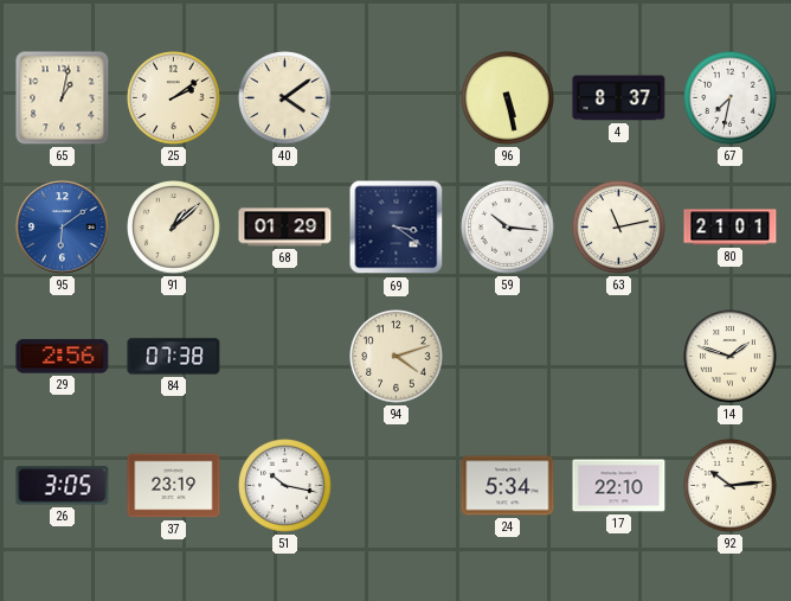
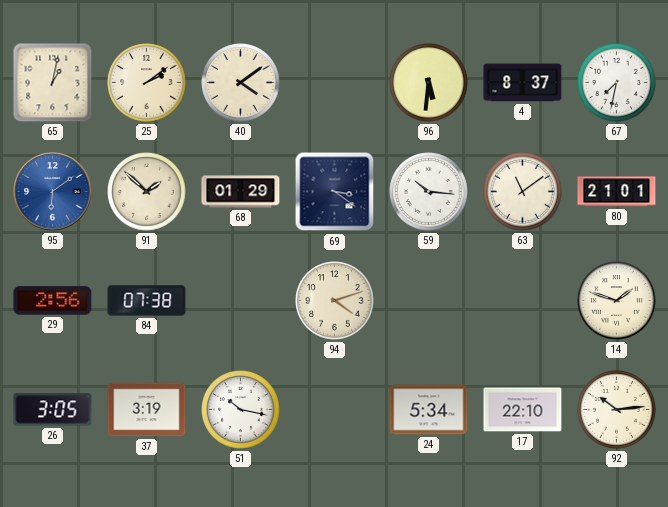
96: 5:28 -> 5:31 (429, 83)
91: 1:08 -> 1:52 (147, 192)
63: 11:13 -> 11:09 (523, 192)
37: 23:19 -> 3:19 (147, 410)
